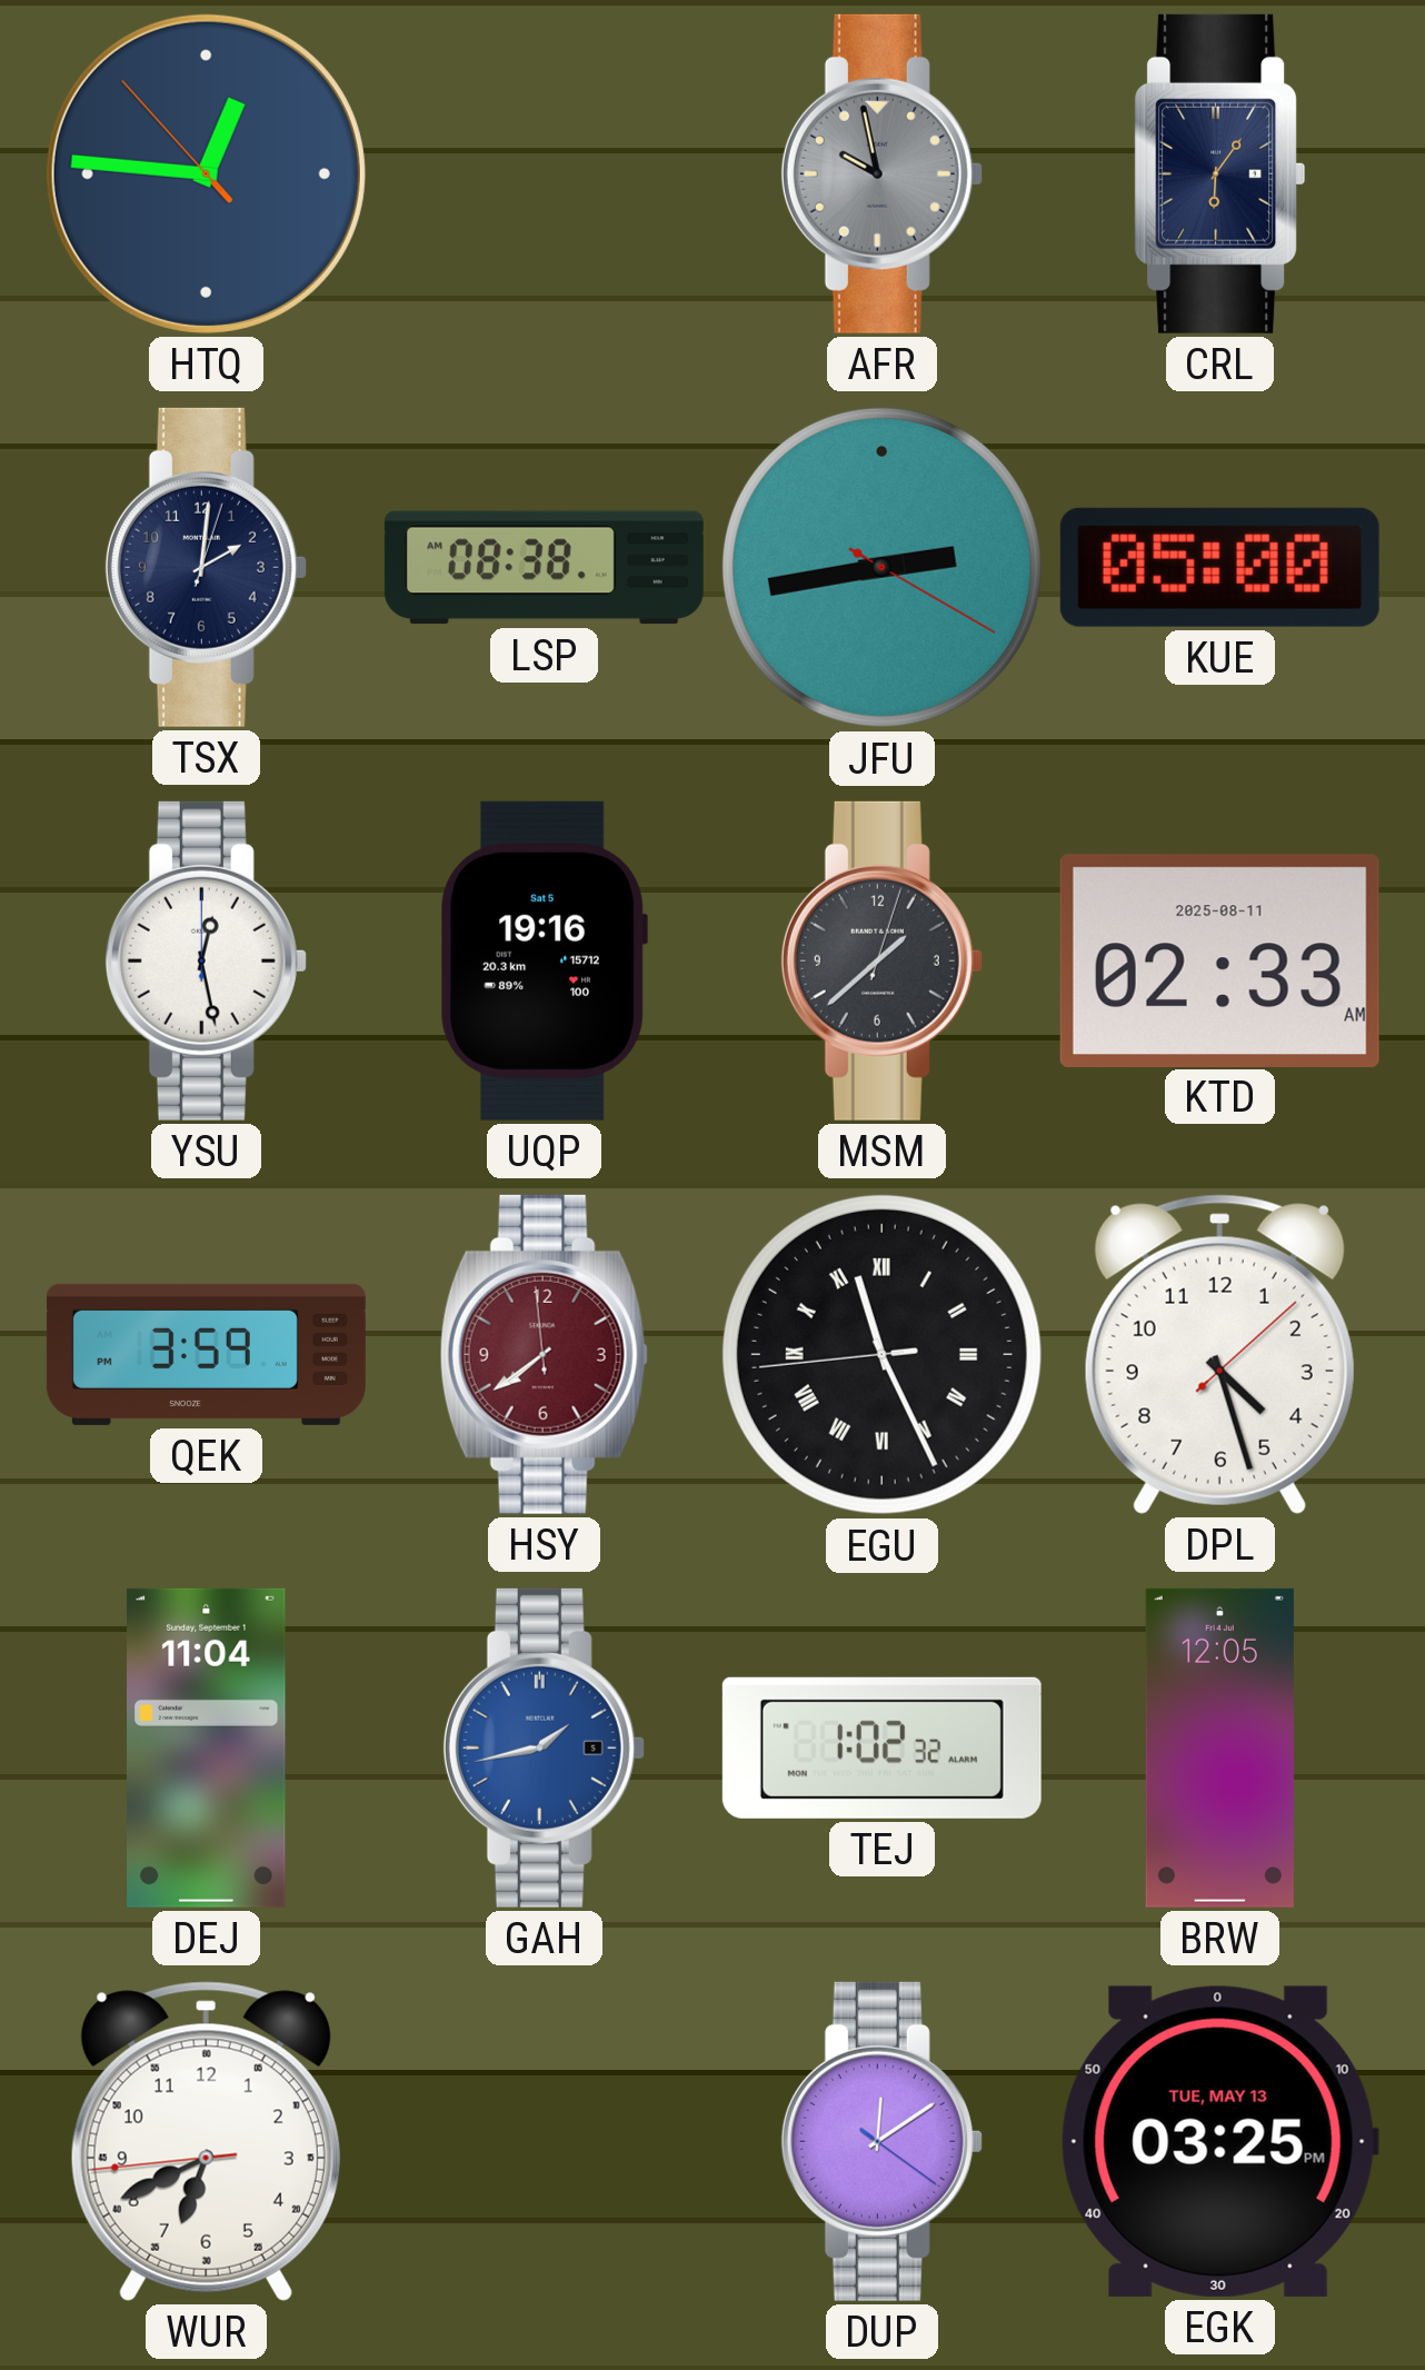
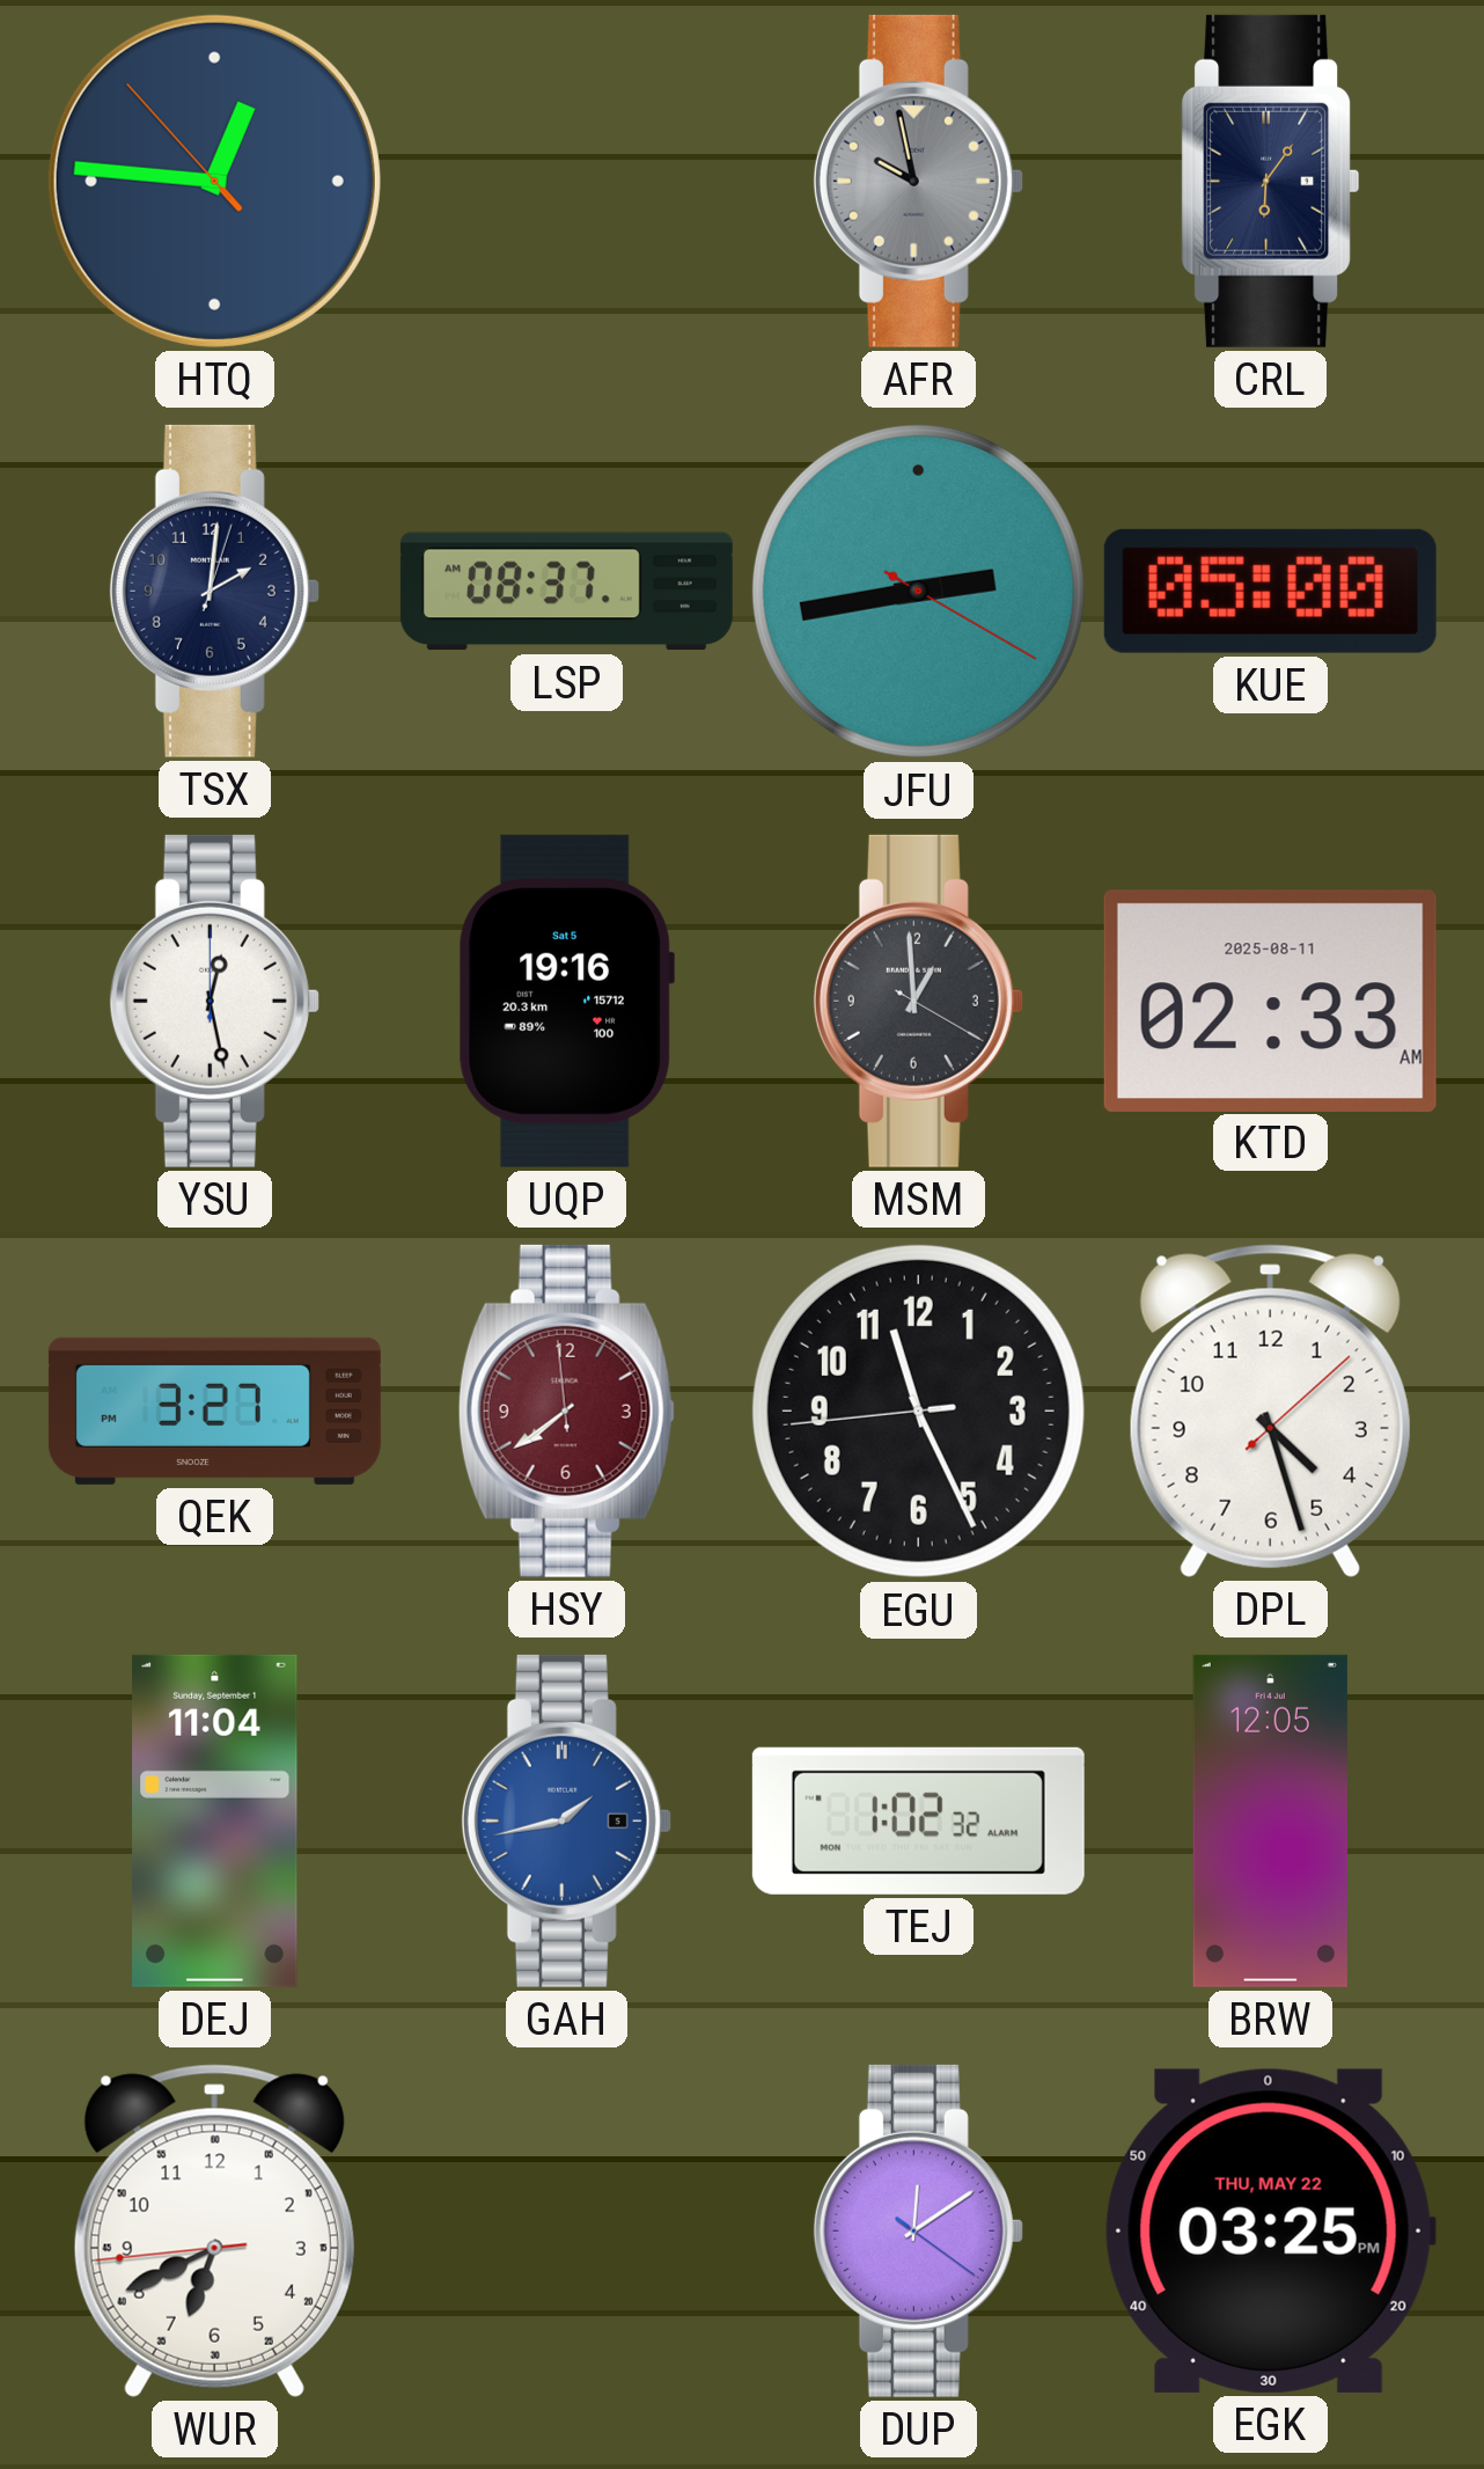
LSP: 08:38 -> 08:37 (566, 592)
MSM: 1:38 -> 12:59 (918, 1001)
QEK: 3:59 -> 3:27 (214, 1411)
EGU numerals: Roman -> Arabic (918, 1411)
EGK date: TUE, MAY 13 -> THU, MAY 22 (1270, 2230)
